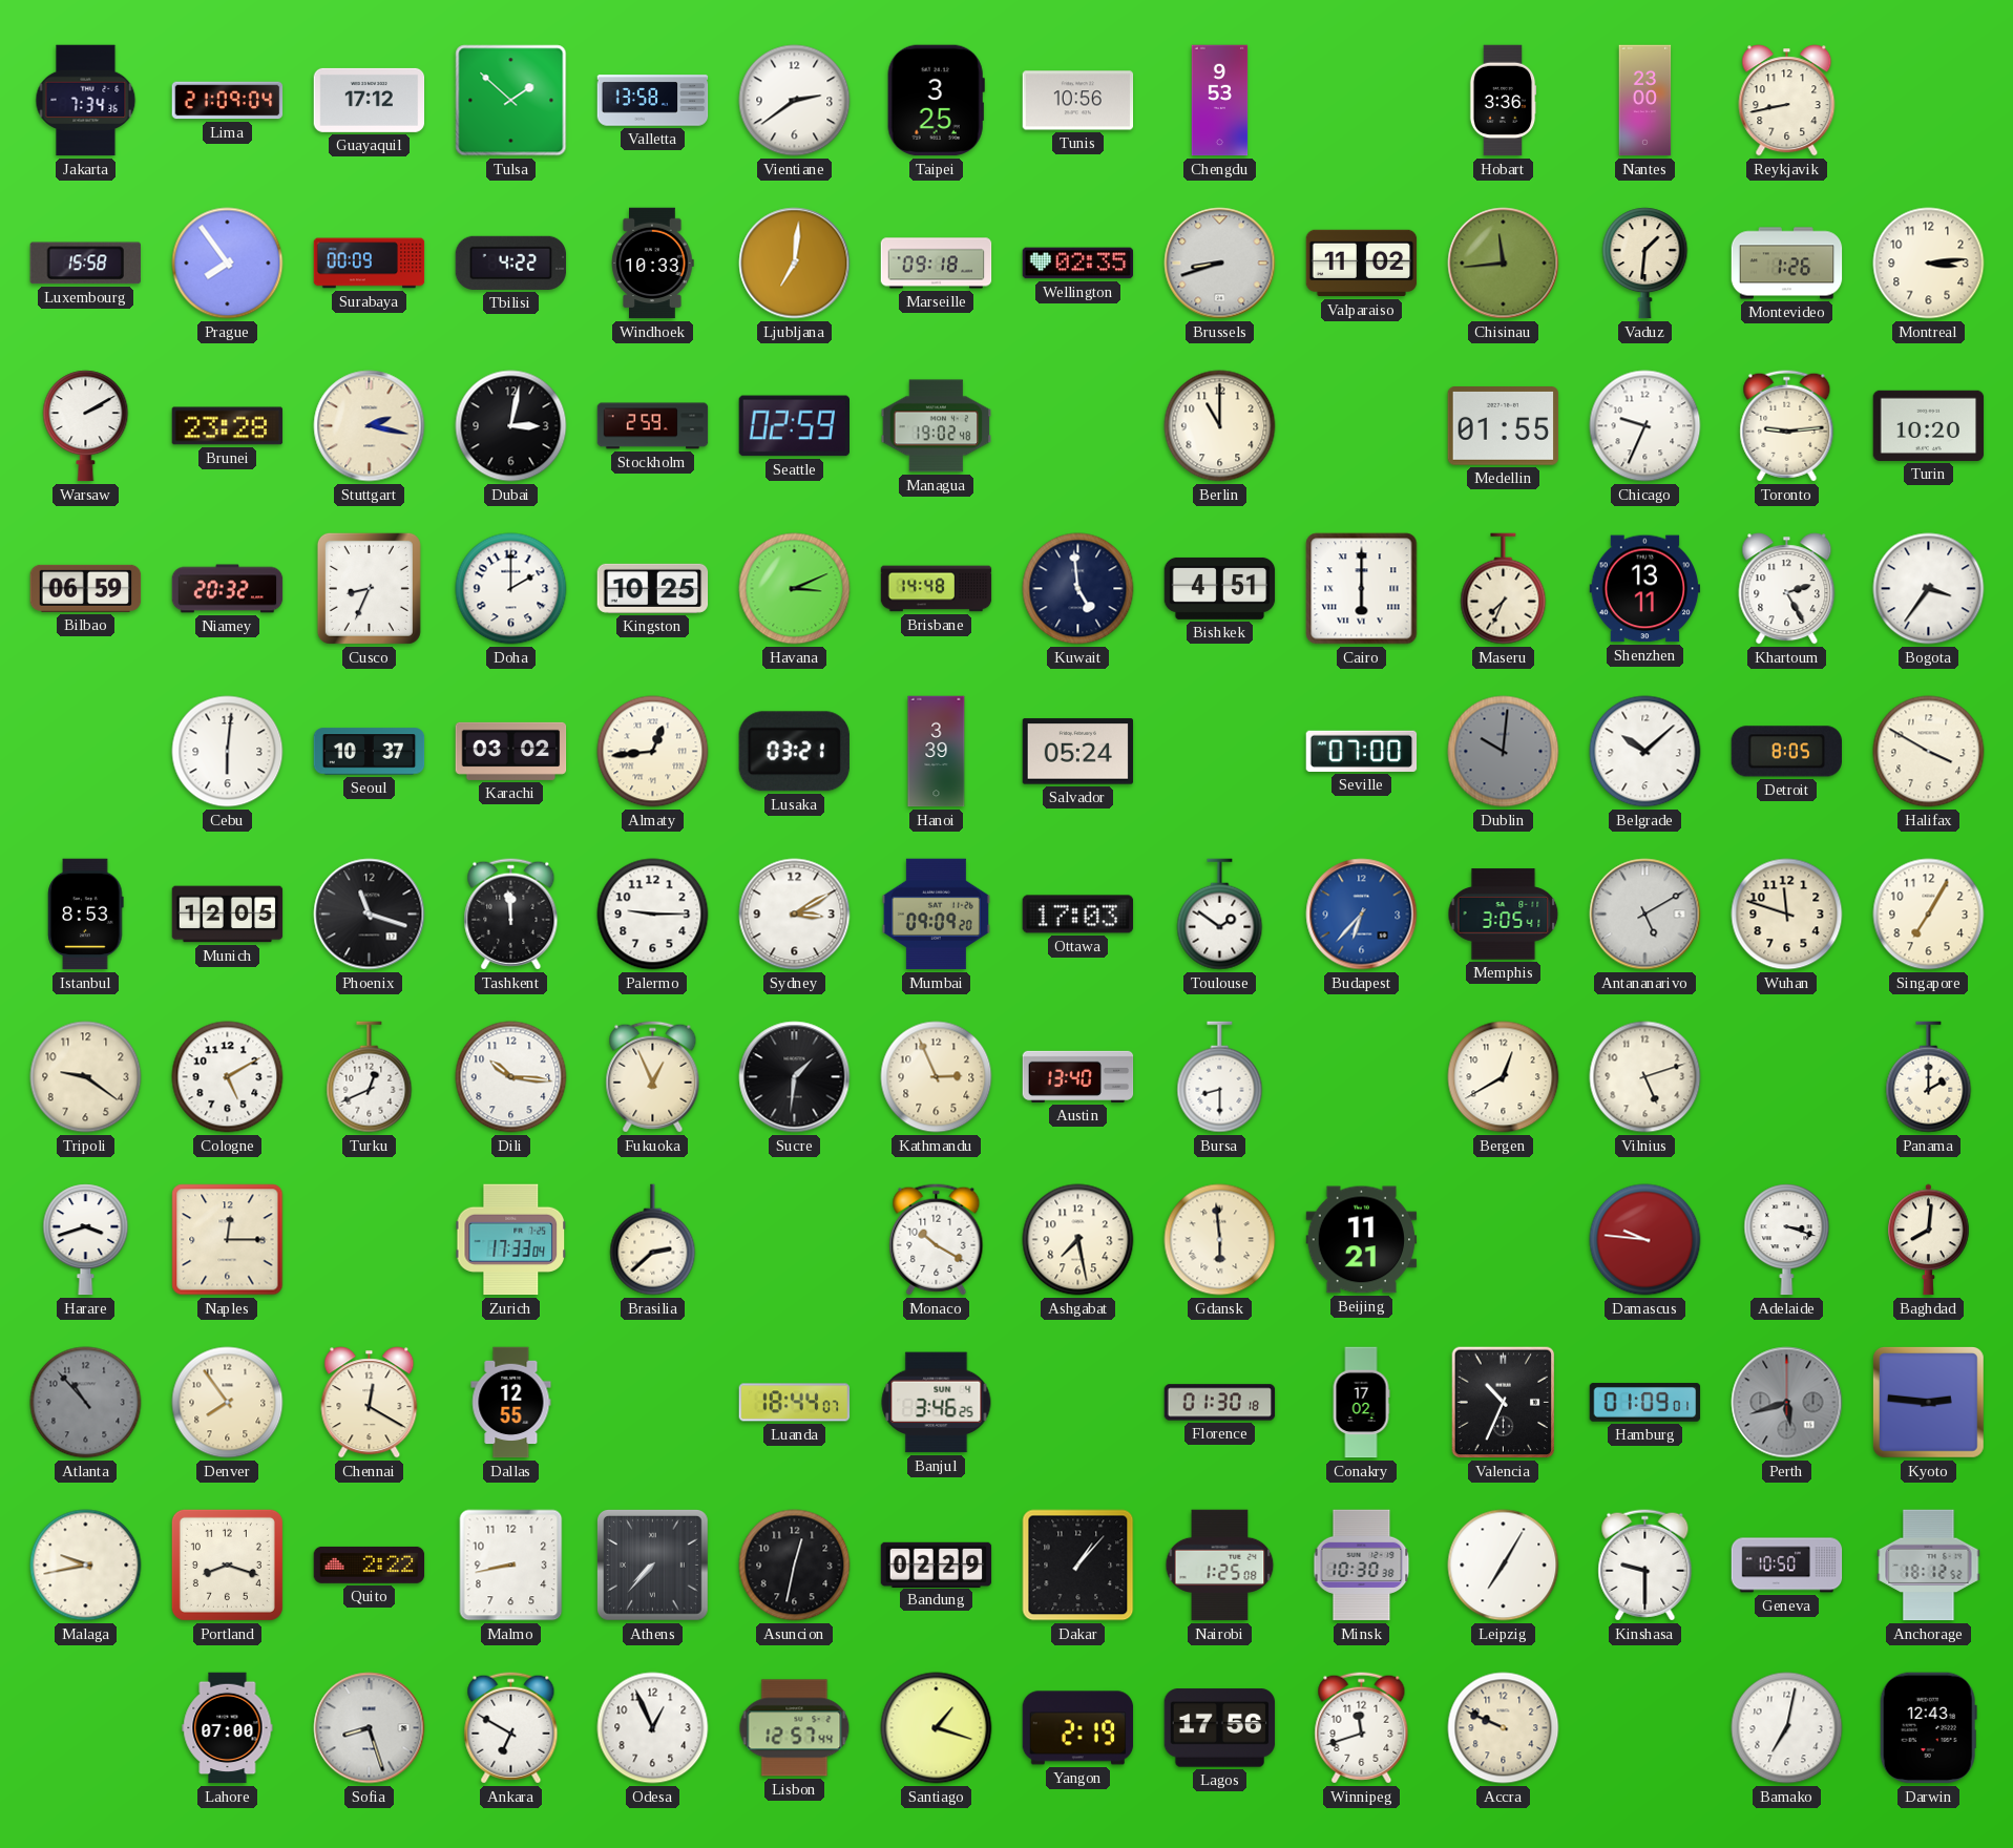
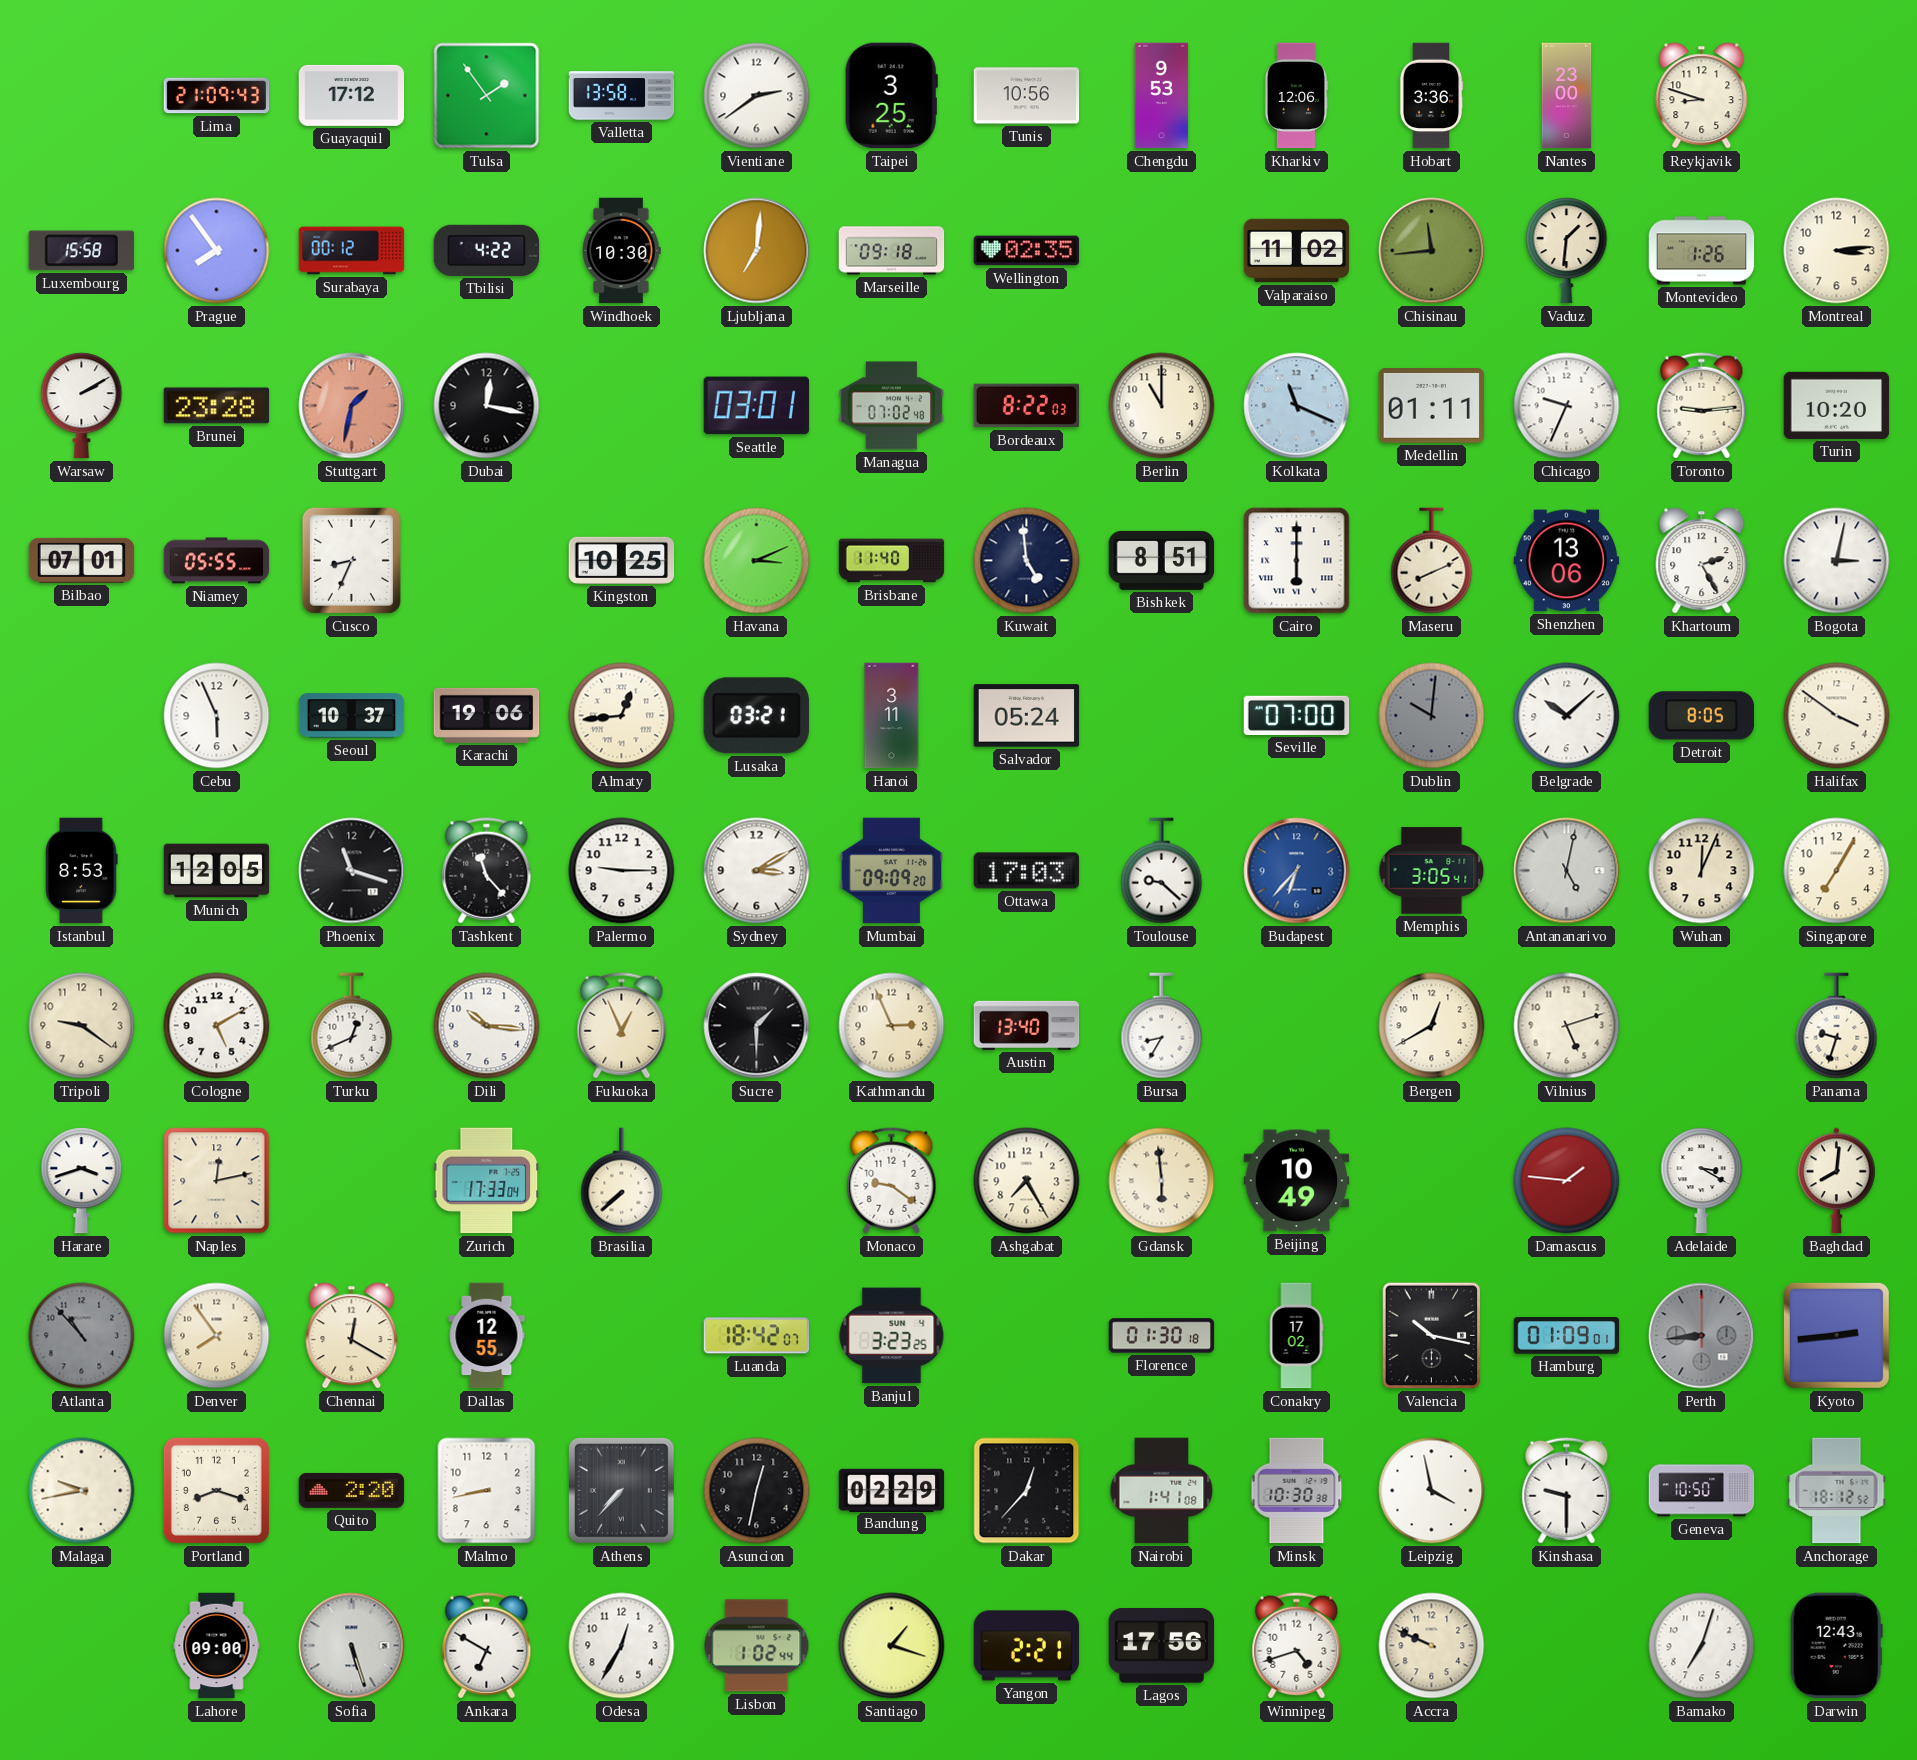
Jakarta: 7:34 -> none (86, 101)
Lima: 21:09:04 -> 21:09:43 (217, 96)
Tulsa: 1:52 -> 1:54 (487, 96)
Kharkiv: none -> 12:06 (1296, 96)
Reykjavik: 8:43 -> 8:48 (1702, 96)
Surabaya: 00:09 -> 00:12 (352, 251)
Windhoek: 10:33 -> 10:30 (622, 251)
Brussels: 8:42 -> none (1220, 264)
Stuttgart: 2:17 -> 1:32 (352, 406)
Stuttgart dial: cream -> salmon (352, 406)
Dubai: 3:02 -> 12:17 (487, 406)
Stockholm: 2:59 -> none (653, 426)
Seattle: 02:59 -> 03:01 (756, 406)
Managua: 19:02 -> 07:02 (892, 406)
Bordeaux: none -> 8:22 (1027, 406)
Kolkata: none -> 11:19 (1297, 406)
Medellin: 01:55 -> 01:11 (1432, 406)
Bilbao: 06:59 -> 07:01 (82, 560)
Niamey: 20:32 -> 05:55 (217, 561)
Doha: 2:00 -> none (511, 589)
Brisbane: 14:48 -> 11:40 (892, 561)
Bishkek: 4:51 -> 8:51 (1162, 560)
Maseru: 7:34 -> 8:11 (1432, 561)
Shenzhen: 13:11 -> 13:06 (1567, 561)
Bogota: 3:36 -> 3:02 (1837, 561)
Cebu: 6:01 -> 5:56 (217, 716)
Karachi: 03:02 -> 19:06 (487, 715)
Hanoi: 3:39 -> 3:11 (892, 716)
Halifax: 3:50 -> 3:51 (1837, 716)
Tashkent: 11:59 -> 11:23 (487, 871)
Toulouse: 1:51 -> 9:22 (1162, 871)
Antananarivo: 5:10 -> 5:02 (1567, 871)
Wuhan: 11:48 -> 12:04 (1702, 871)
Sucre: 1:31 -> 1:30 (757, 1026)
Bursa: 8:30 -> 8:35 (1162, 1026)
Panama: 2:00 -> 9:33 (1837, 1026)
Naples: 12:15 -> 12:13 (217, 1181)
Brasilia: 2:38 -> 7:38 (622, 1181)
Monaco: 10:20 -> 9:21 (892, 1181)
Ashgabat: 7:28 -> 7:25 (1027, 1181)
Beijing: 11:21 -> 10:49 (1297, 1181)
Damascus: 9:46 -> 1:46 (1567, 1181)
Adelaide: 3:18 -> 3:20 (1702, 1181)
Luanda: 18:44 -> 18:42 (757, 1336)
Banjul: 3:46 -> 3:23 (892, 1336)
Valencia: 10:34 -> 10:17 (1432, 1336)
Perth: 5:42 -> 8:44 (1702, 1336)
Kyoto: 2:46 -> 2:44 (1837, 1336)
Quito: 2:22 -> 2:20 (352, 1490)
Dakar: 1:07 -> 12:37 (1027, 1491)
Nairobi: 1:25 -> 1:41 (1162, 1491)
Leipzig: 7:05 -> 3:58 (1432, 1491)
Lahore: 07:00 -> 09:00 (217, 1646)
Sofia: 8:27 -> 5:27 (352, 1646)
Odesa: 12:56 -> 12:35 (622, 1646)
Lisbon: 12:57 -> 1:02 (757, 1646)
Yangon: 2:19 -> 2:21 (1027, 1646)
Winnipeg: 11:42 -> 4:42 (1297, 1646)
Bamako: 7:02 -> 7:03 (1702, 1646)
